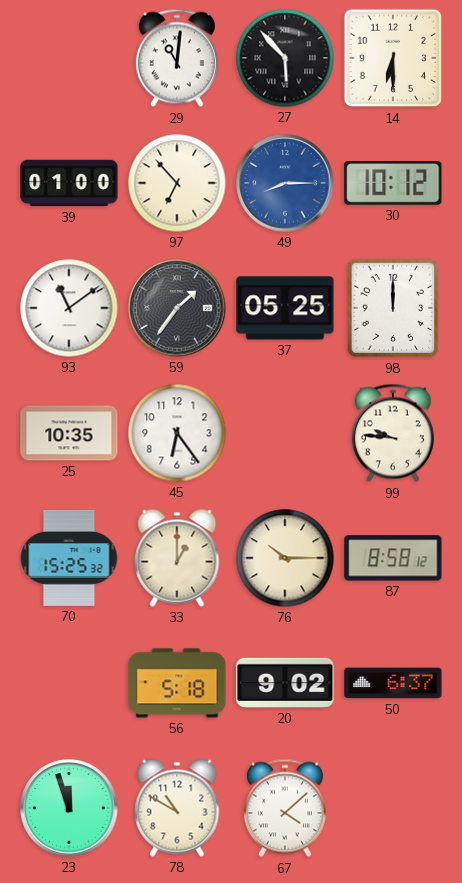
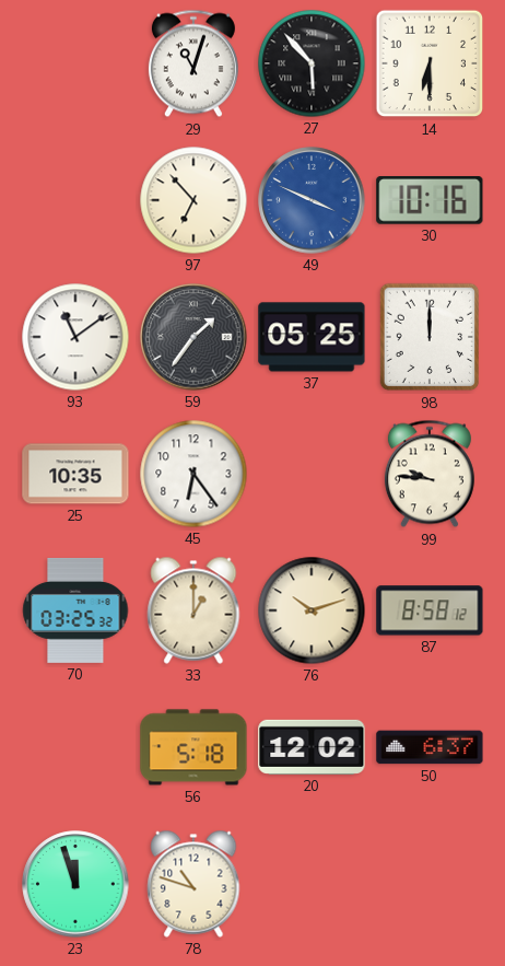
29: 11:01 -> 11:03 (193, 63)
39: 01:00 -> none (69, 183)
49: 8:15 -> 3:49 (312, 200)
30: 10:12 -> 10:16 (430, 201)
70: 15:25 -> 03:25 (75, 610)
76: 10:15 -> 10:12 (312, 610)
20: 9:02 -> 12:02 (312, 747)
78: 10:50 -> 10:48 (193, 884)
67: 4:08 -> none (285, 808)
